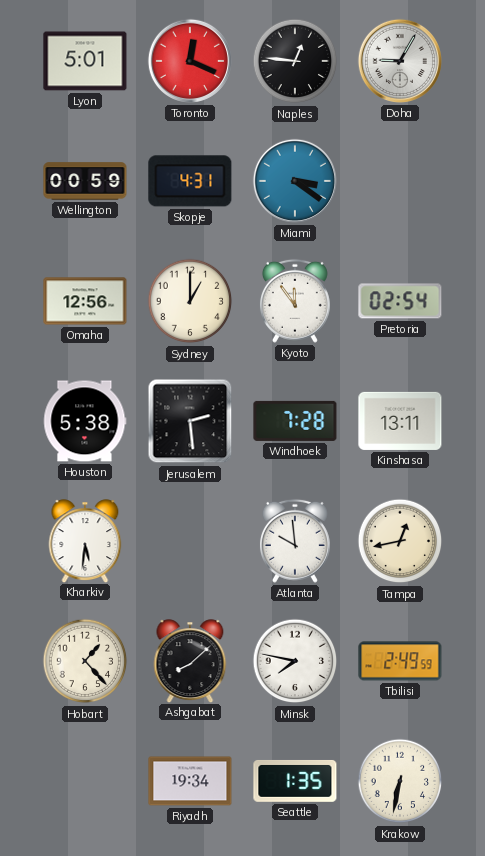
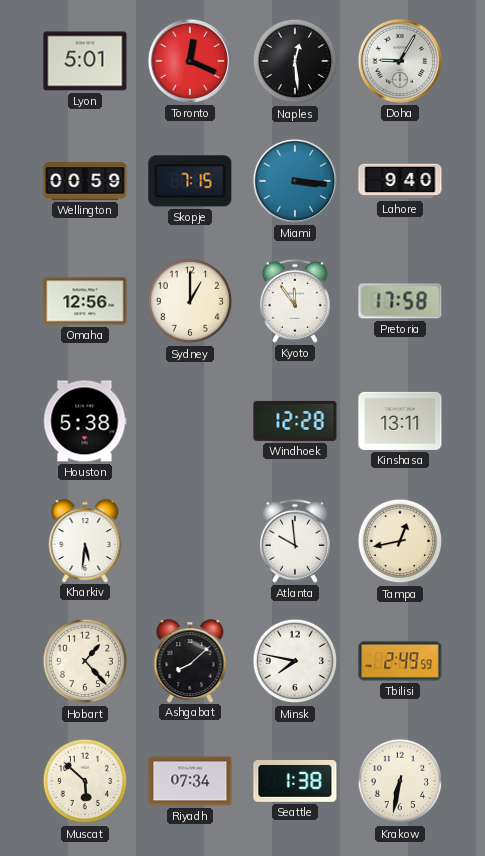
Naples: 12:46 -> 12:29 (295, 61)
Skopje: 4:31 -> 7:15 (190, 181)
Miami: 3:21 -> 3:16 (295, 181)
Lahore: none -> 9:40 (400, 181)
Pretoria: 02:54 -> 17:58 (400, 301)
Jerusalem: 2:29 -> none (190, 421)
Windhoek: 7:28 -> 12:28 (295, 421)
Muscat: none -> 5:52 (85, 781)
Riyadh: 19:34 -> 07:34 (190, 781)
Seattle: 1:35 -> 1:38 (295, 781)
